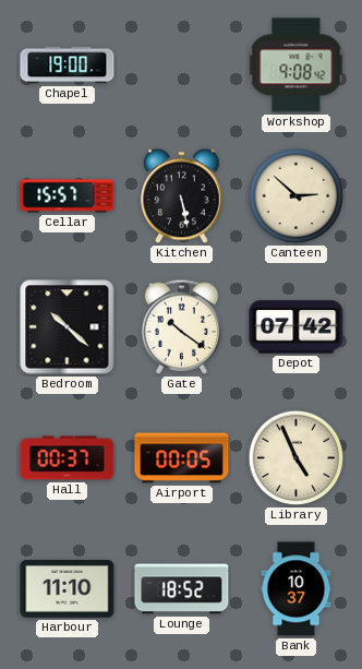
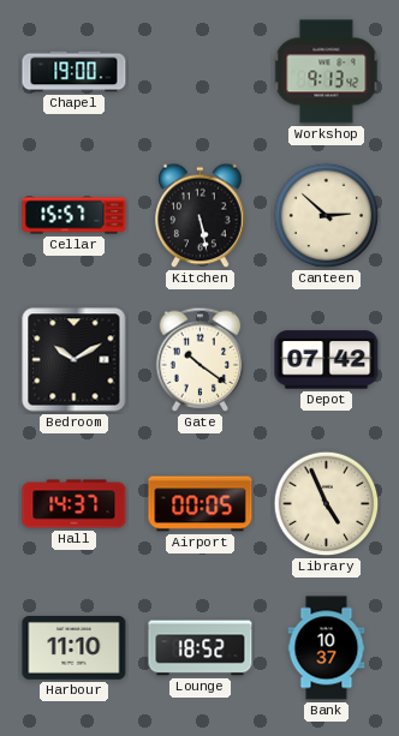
Workshop: 9:08 -> 9:13 (327, 72)
Bedroom: 10:22 -> 10:10 (75, 360)
Hall: 00:37 -> 14:37 (75, 504)
